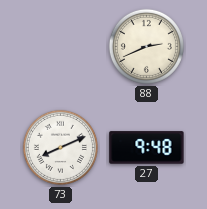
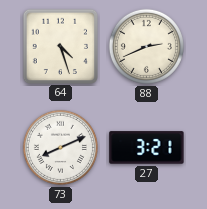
64: none -> 4:27 (60, 46)
27: 9:48 -> 3:21 (147, 148)
